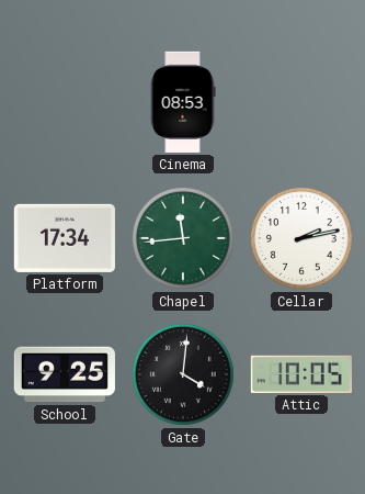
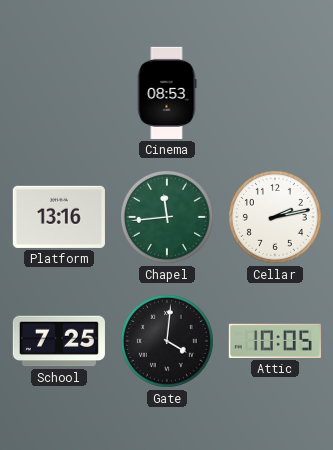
Platform: 17:34 -> 13:16 (59, 217)
School: 9:25 -> 7:25 (59, 341)
